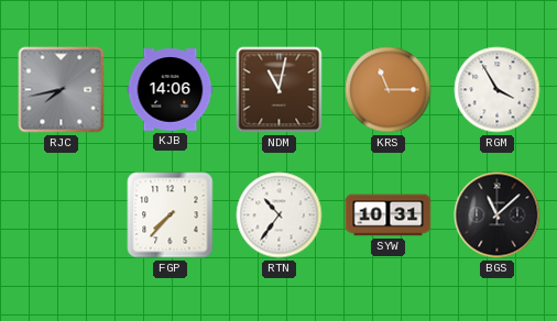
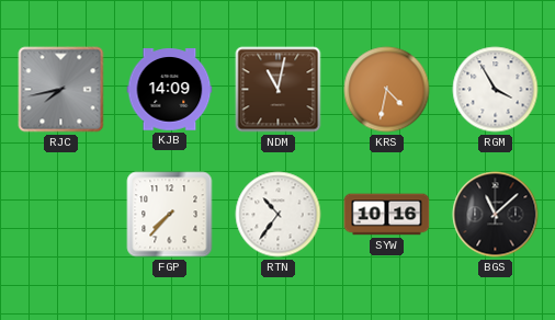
KJB: 14:06 -> 14:09 (170, 90)
KRS: 11:15 -> 4:32 (387, 90)
SYW: 10:31 -> 10:16 (387, 215)
